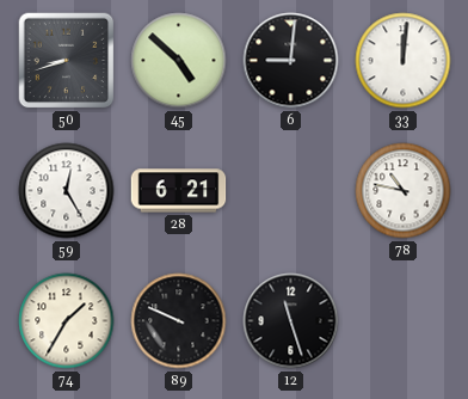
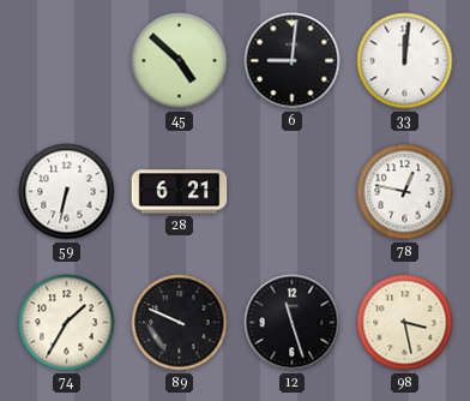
50: 8:42 -> none (67, 61)
59: 12:25 -> 6:32 (67, 192)
78: 10:47 -> 12:47 (405, 192)
98: none -> 3:28 (405, 323)
